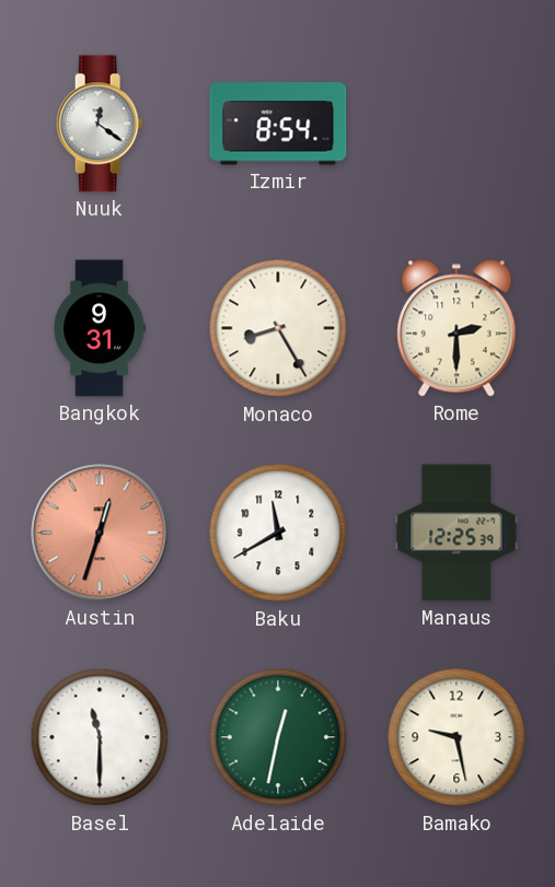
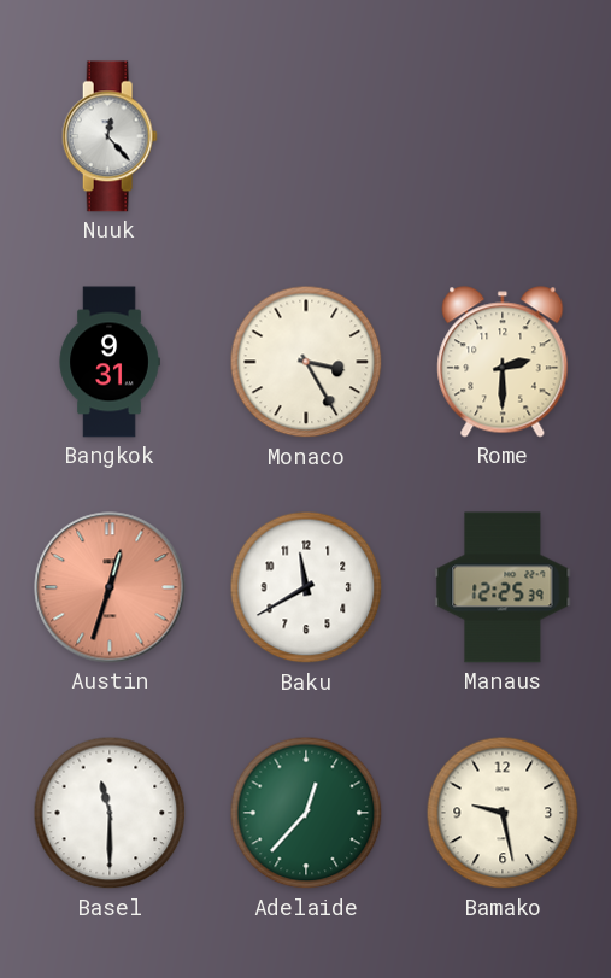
Nuuk: 12:21 -> 12:23 (110, 136)
Izmir: 8:54 -> none (278, 124)
Monaco: 8:25 -> 3:25 (306, 362)
Adelaide: 12:32 -> 12:37 (306, 813)
